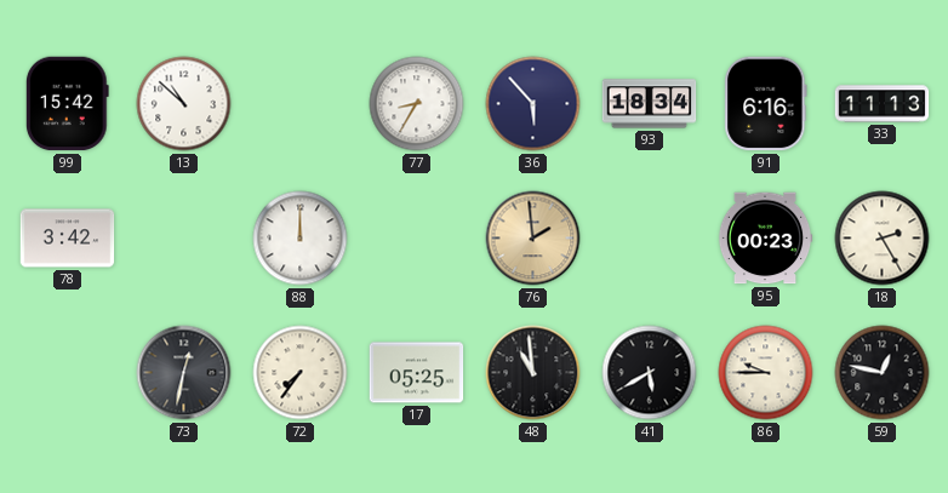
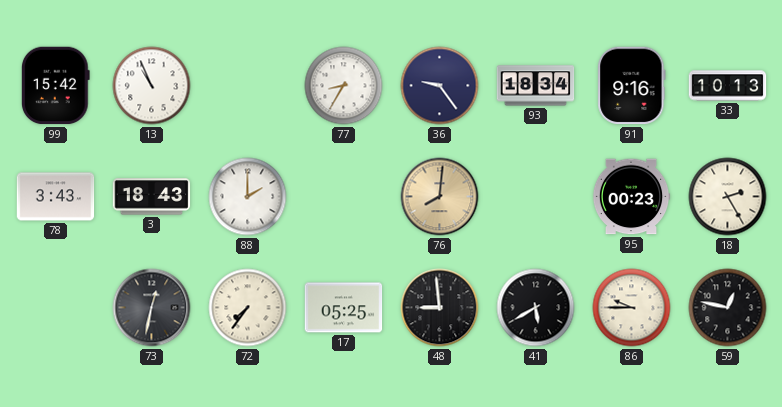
13: 10:52 -> 10:56 (152, 86)
36: 5:53 -> 9:24 (440, 86)
91: 6:16 -> 9:16 (632, 86)
33: 11:13 -> 10:13 (728, 86)
78: 3:42 -> 3:43 (56, 197)
3: none -> 18:43 (152, 197)
88: 12:00 -> 2:00 (248, 197)
76: 1:59 -> 8:01 (440, 197)
48: 10:59 -> 8:59 (440, 308)
